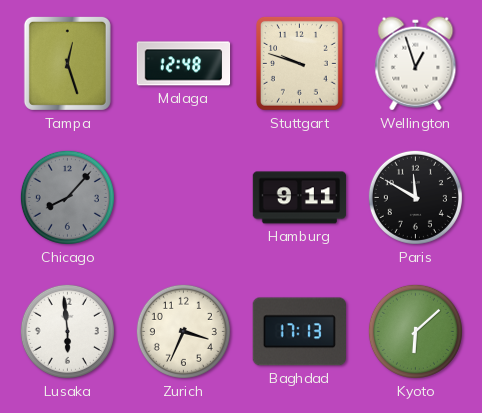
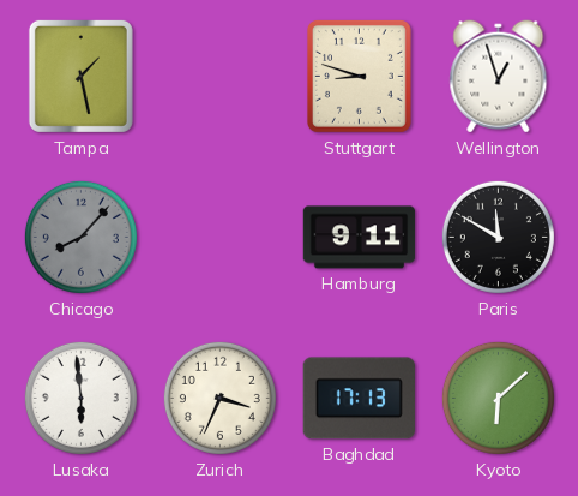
Tampa: 12:27 -> 1:28 (80, 76)
Malaga: 12:48 -> none (184, 64)
Stuttgart: 9:48 -> 8:48 (359, 77)
